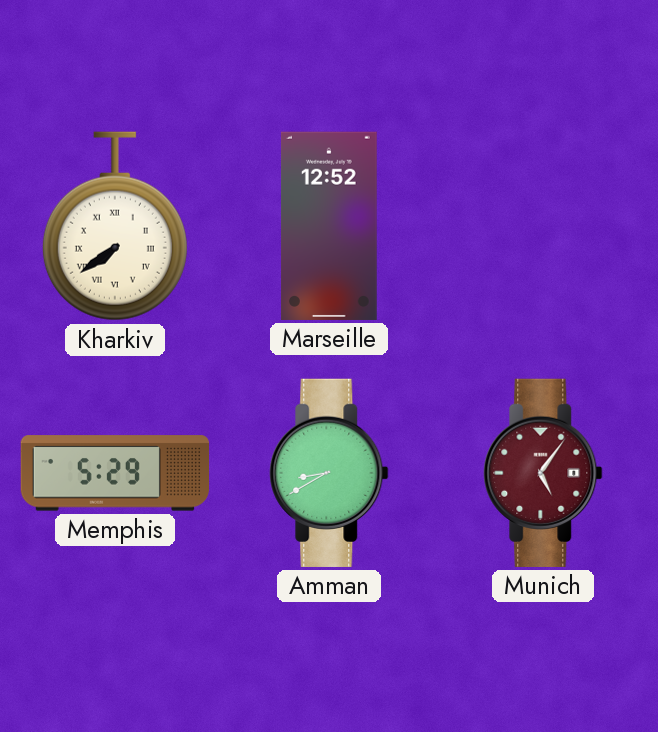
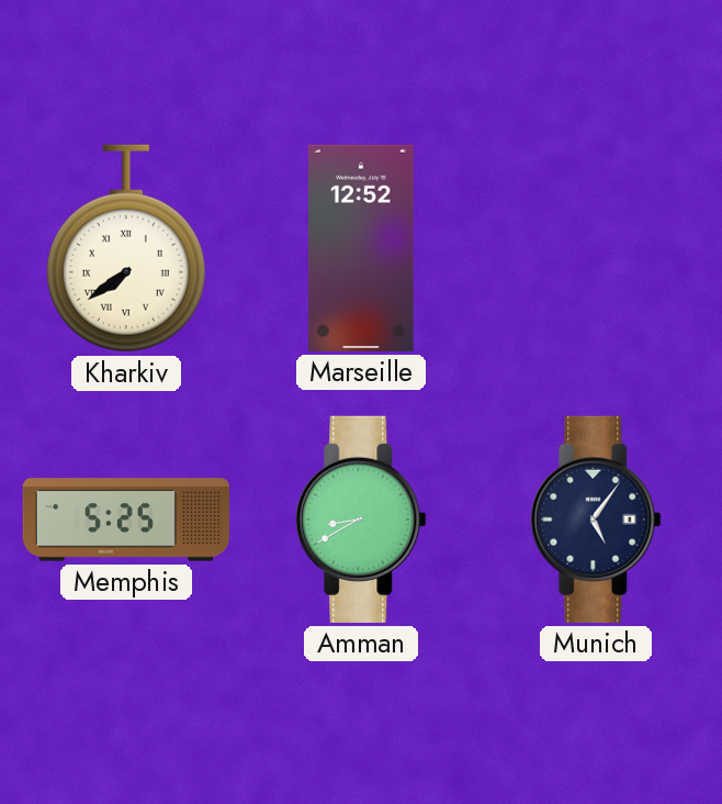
Memphis: 5:29 -> 5:25 (125, 520)
Munich dial: burgundy -> navy (596, 520)
